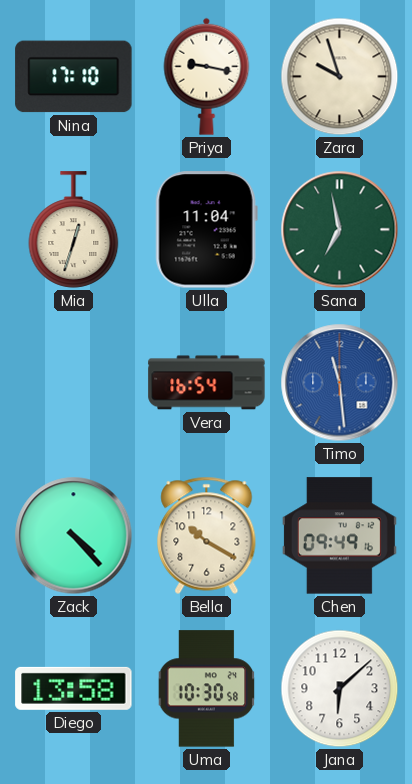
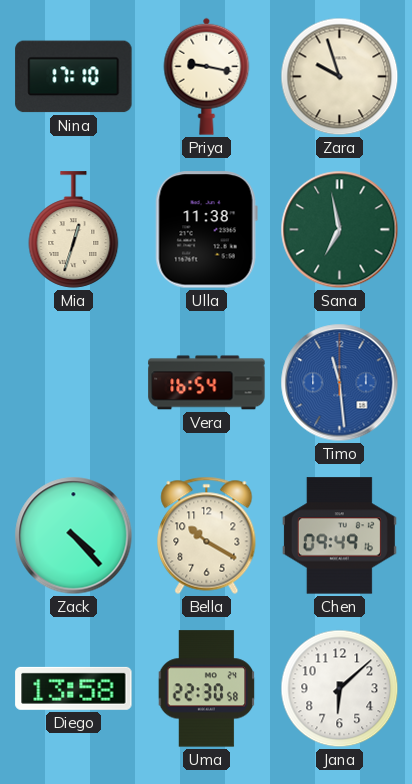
Ulla: 11:04 -> 11:38 (206, 230)
Uma: 10:30 -> 22:30 (207, 689)
